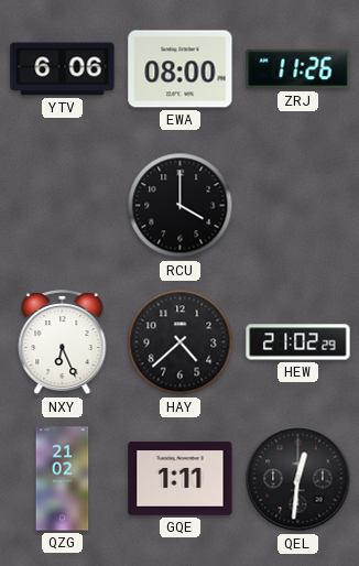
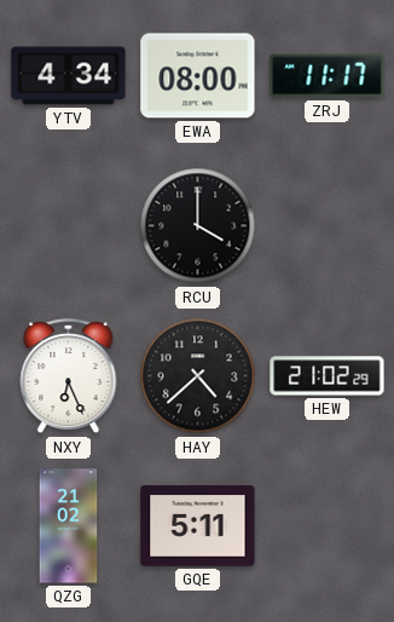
YTV: 6:06 -> 4:34 (69, 76)
ZRJ: 11:26 -> 11:17 (328, 76)
GQE: 1:11 -> 5:11 (198, 526)
QEL: 12:31 -> none (298, 479)
